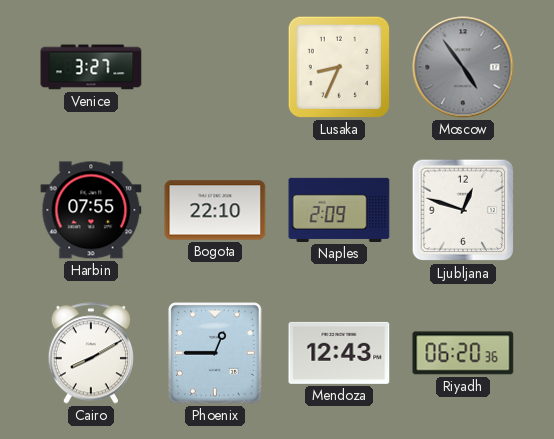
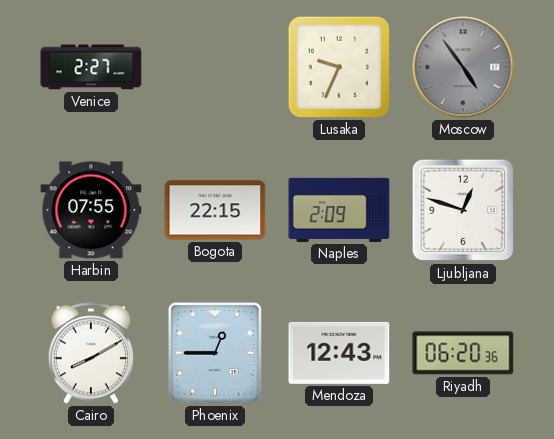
Venice: 3:27 -> 2:27 (91, 67)
Lusaka: 8:34 -> 9:34 (339, 67)
Bogota: 22:10 -> 22:15 (215, 210)
